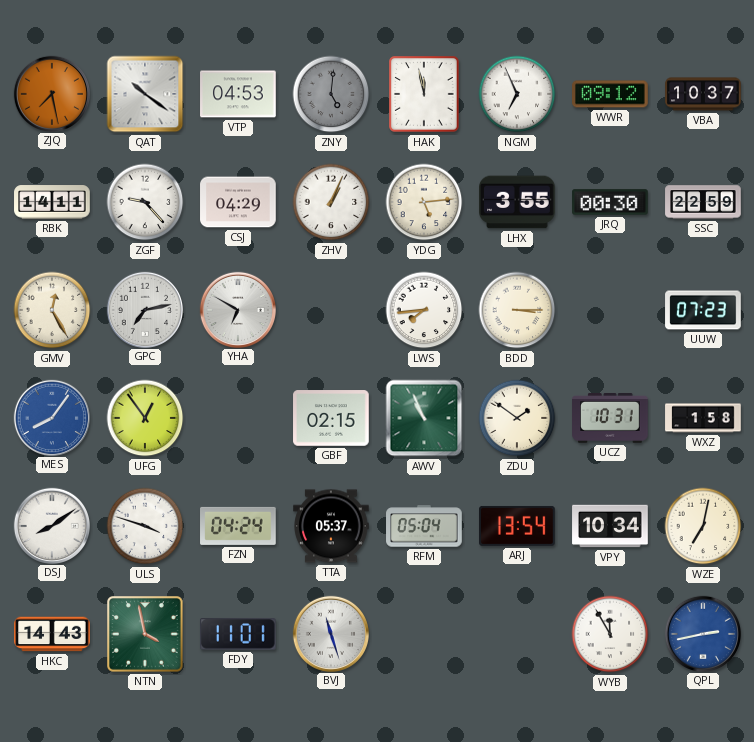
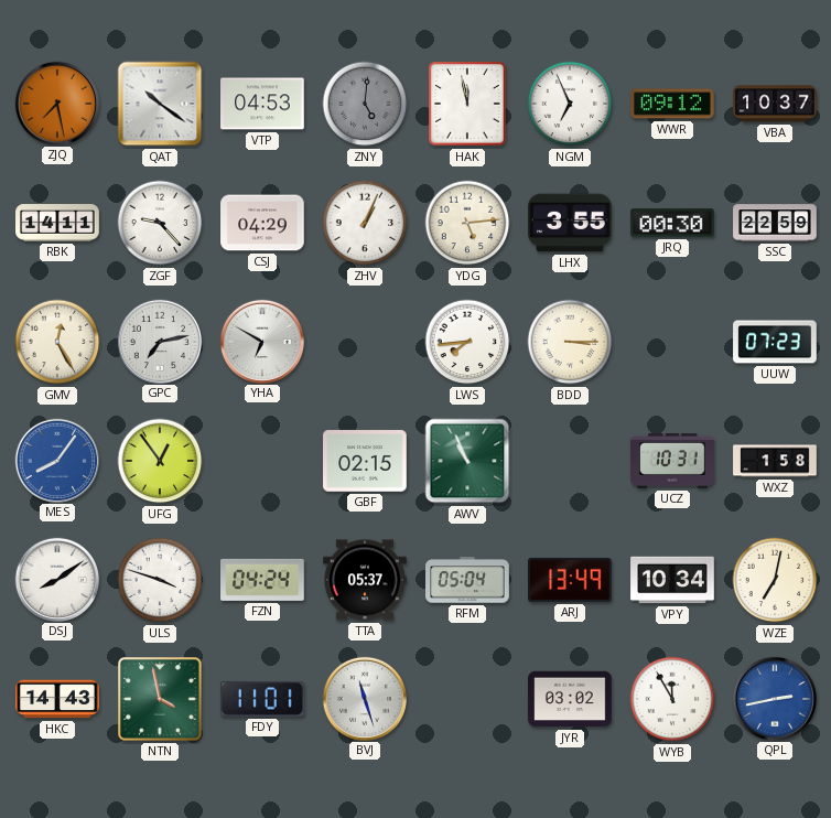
ZDU: 1:51 -> none (517, 418)
ARJ: 13:54 -> 13:49 (570, 580)
JYR: none -> 03:02 (570, 699)
